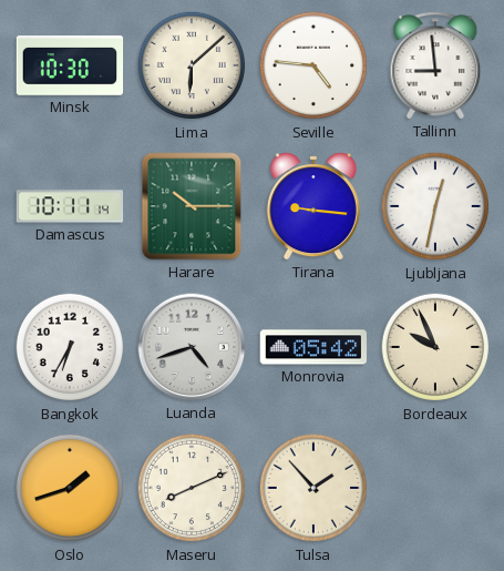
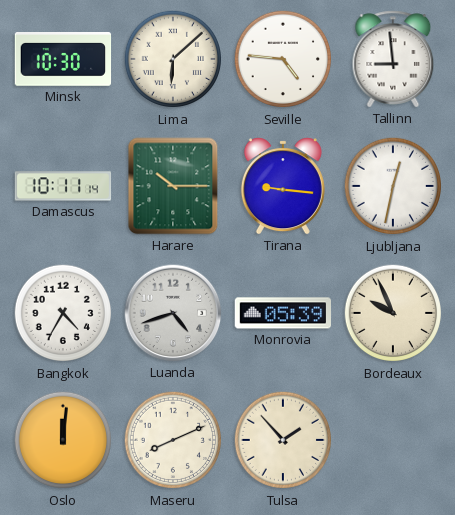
Bangkok: 6:35 -> 4:35 (63, 313)
Monrovia: 05:42 -> 05:39 (282, 313)
Oslo: 1:42 -> 12:01 (63, 440)
